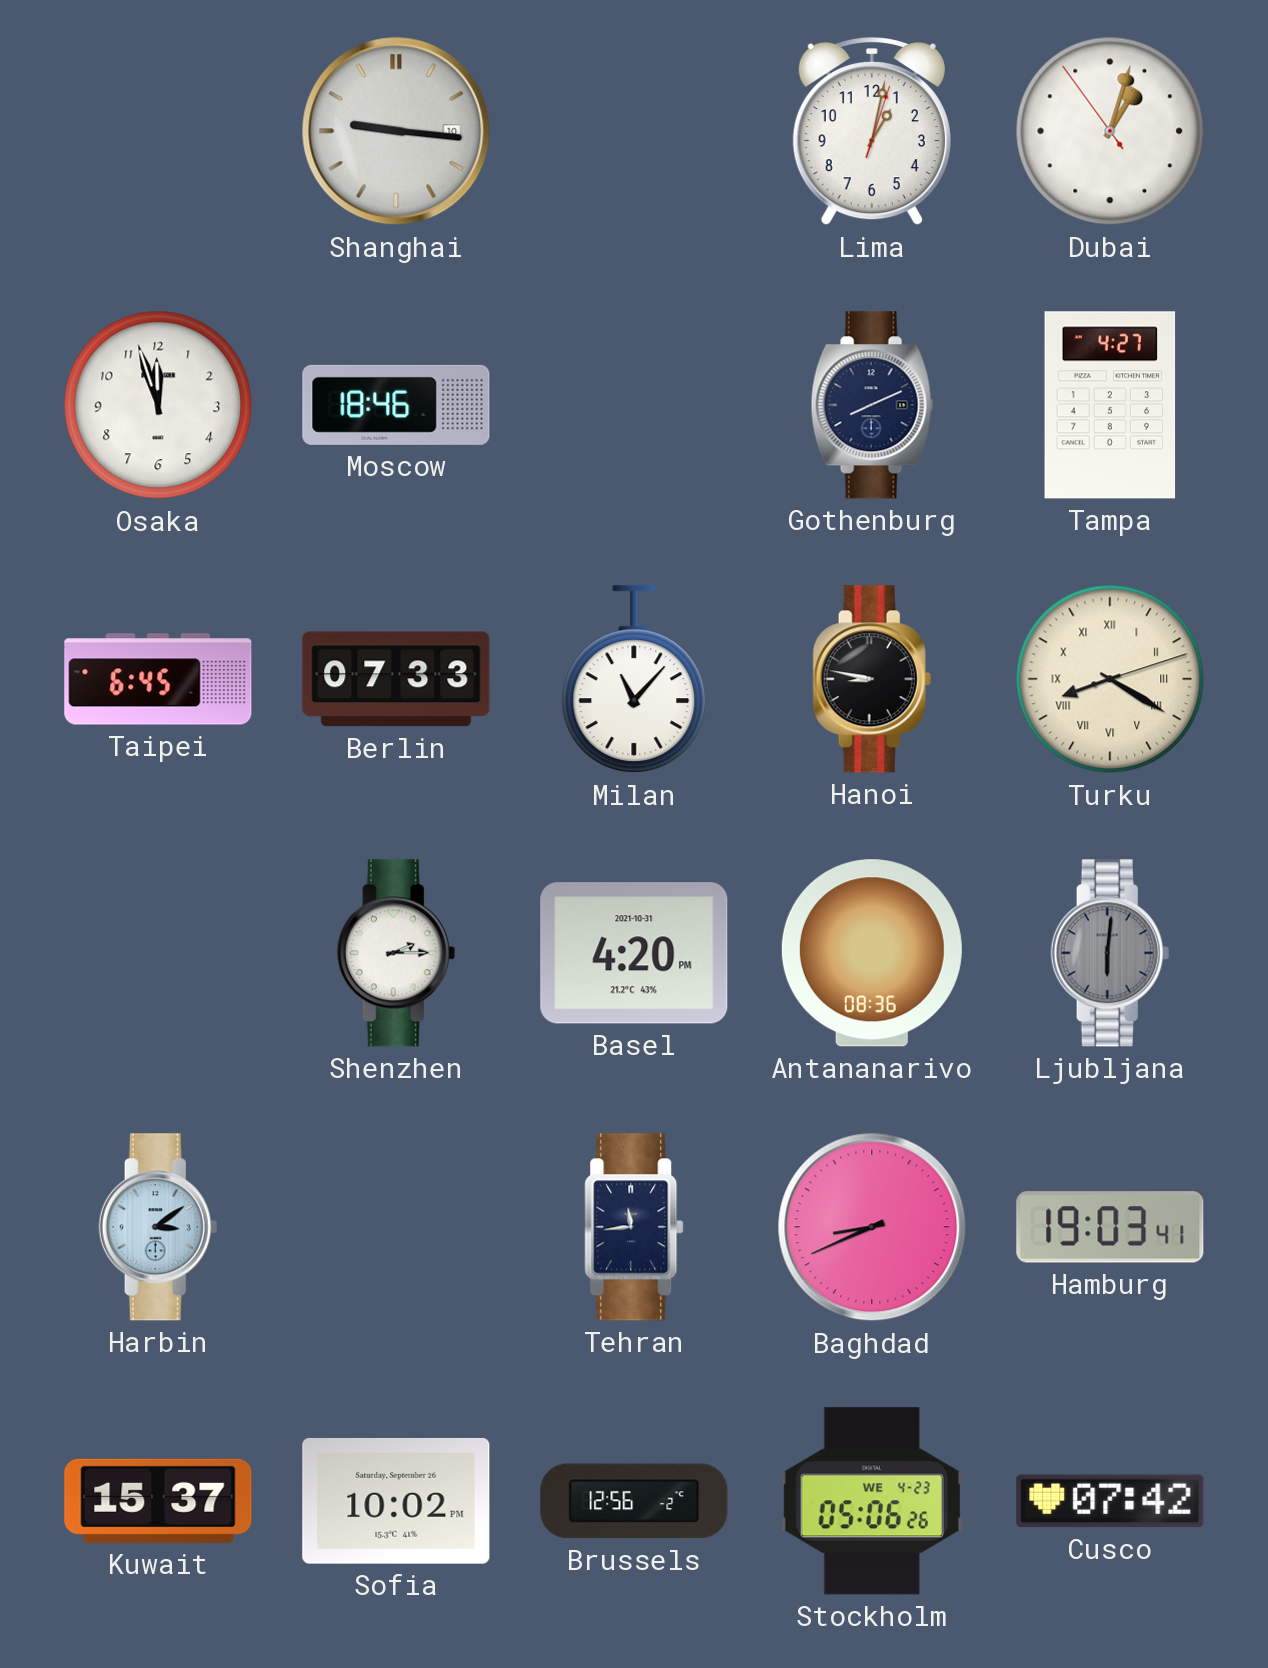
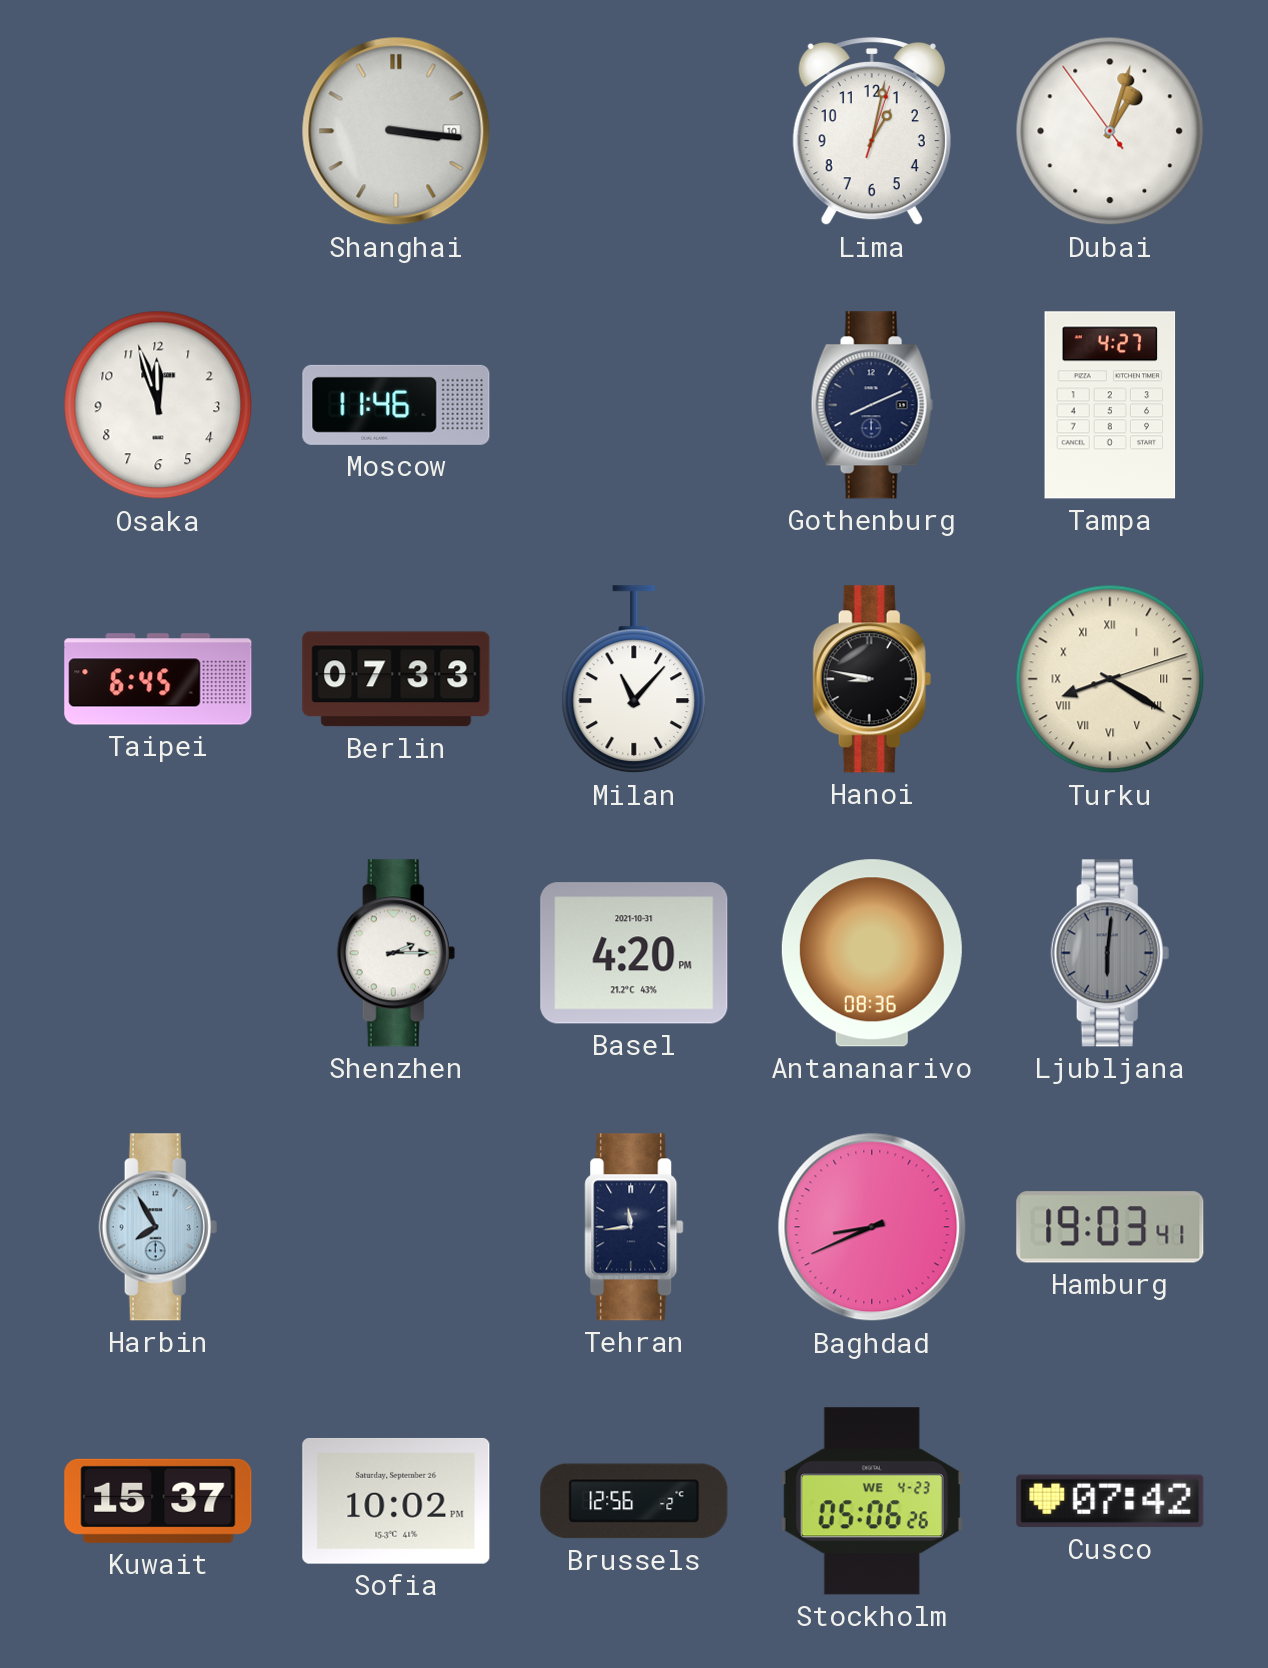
Shanghai: 9:16 -> 3:16 (396, 131)
Moscow: 18:46 -> 11:46 (396, 405)
Harbin: 3:09 -> 7:55 (158, 1227)
